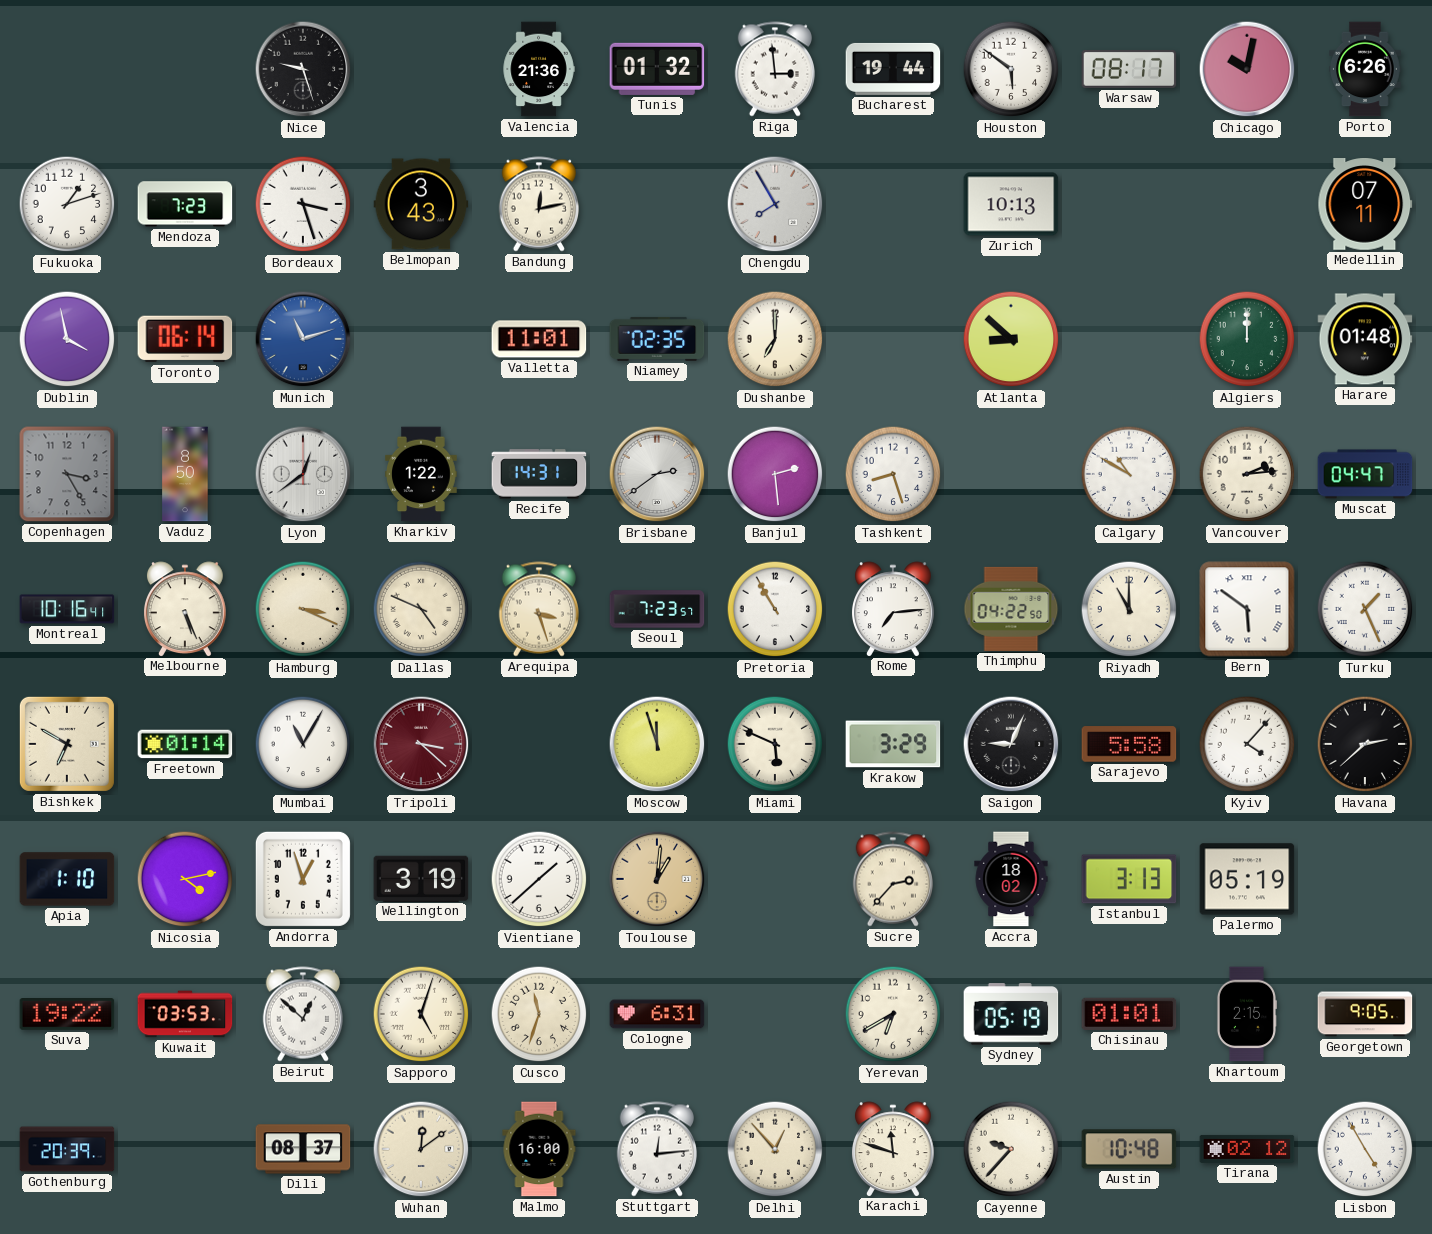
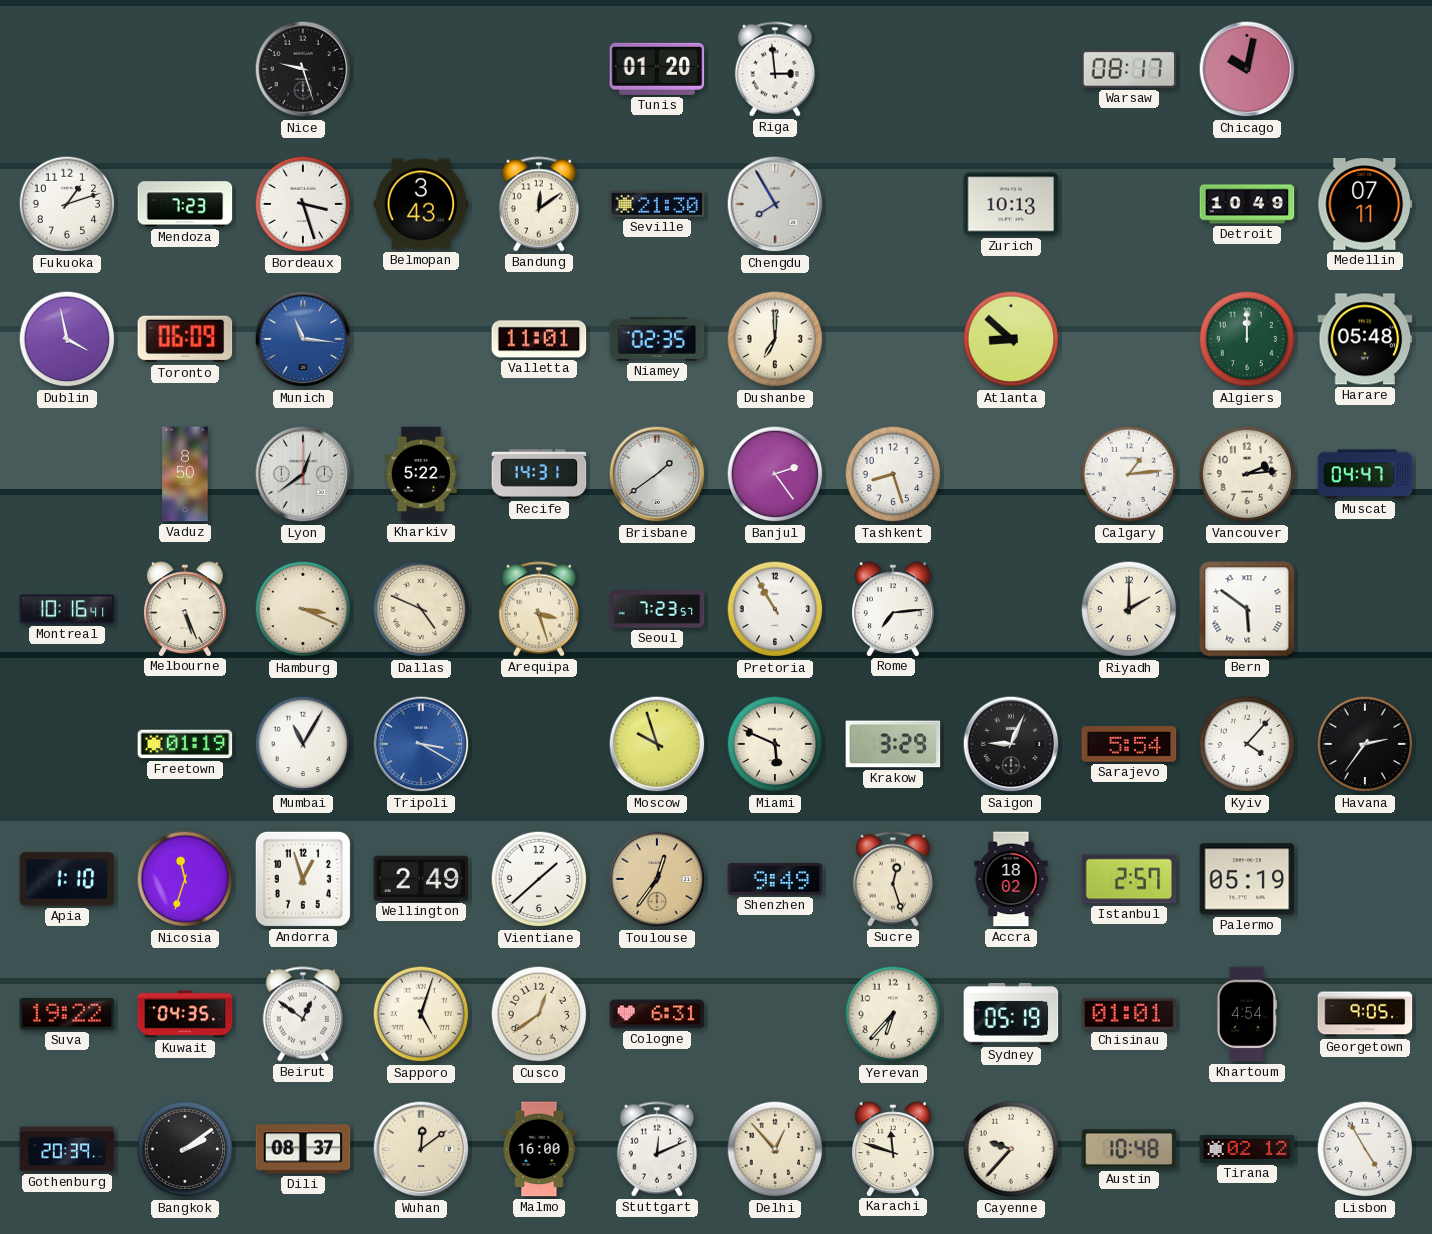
Valencia: 21:36 -> none (539, 69)
Tunis: 01:32 -> 01:20 (657, 69)
Bucharest: 19:44 -> none (893, 69)
Houston: 5:51 -> none (1011, 69)
Porto: 6:26 -> none (1365, 69)
Bandung: 12:13 -> 12:09 (538, 204)
Seville: none -> 21:30 (657, 204)
Detroit: none -> 10:49 (1247, 204)
Toronto: 06:14 -> 06:09 (185, 339)
Munich: 11:12 -> 11:16 (303, 339)
Harare: 01:48 -> 05:48 (1365, 339)
Copenhagen: 3:25 -> none (67, 474)
Kharkiv: 1:22 -> 5:22 (421, 474)
Brisbane: 2:39 -> 1:39 (657, 474)
Banjul: 2:29 -> 2:24 (775, 474)
Calgary: 10:50 -> 1:14 (1129, 474)
Thimphu: 04:22 -> none (1011, 609)
Riyadh: 11:00 -> 2:00 (1129, 609)
Turku: 1:26 -> none (1365, 609)
Bishkek: 6:50 -> none (67, 744)
Freetown: 01:14 -> 01:19 (185, 744)
Tripoli: 3:22 -> 3:20 (421, 744)
Tripoli dial: burgundy -> blue (421, 744)
Moscow: 11:57 -> 9:57 (657, 744)
Sarajevo: 5:58 -> 5:54 (1129, 744)
Havana: 2:38 -> 2:36 (1365, 744)
Nicosia: 4:13 -> 11:33 (185, 879)
Wellington: 3:19 -> 2:49 (421, 878)
Toulouse: 1:01 -> 12:36 (657, 879)
Shenzhen: none -> 9:49 (775, 879)
Sucre: 2:37 -> 12:27 (892, 879)
Istanbul: 3:13 -> 2:57 (1129, 879)
Kuwait: 03:53 -> 04:35 (185, 1014)
Beirut: 12:52 -> 12:51 (302, 1014)
Cusco: 11:33 -> 12:39 (539, 1014)
Yerevan: 6:40 -> 6:37 (893, 1014)
Khartoum: 2:15 -> 4:54 (1246, 1014)
Bangkok: none -> 2:09 (185, 1149)
Stuttgart: 12:14 -> 12:11 (656, 1149)
